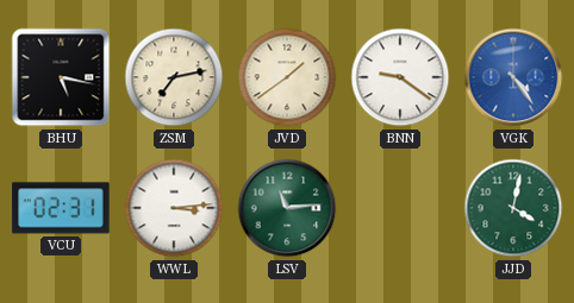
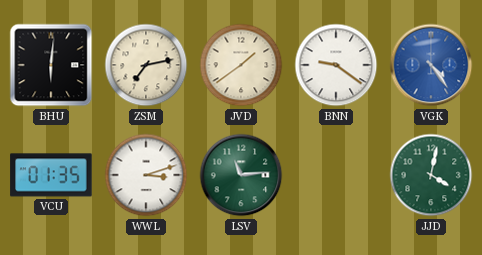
BHU: 5:17 -> 6:01 (51, 65)
VCU: 02:31 -> 01:35 (51, 175)
WWL: 3:14 -> 3:12 (146, 175)
